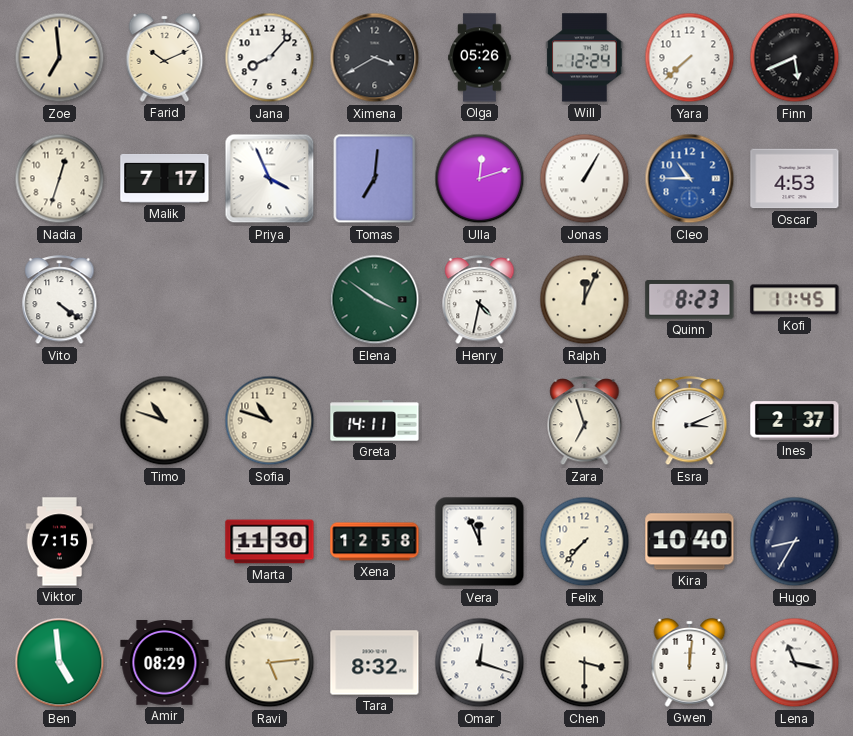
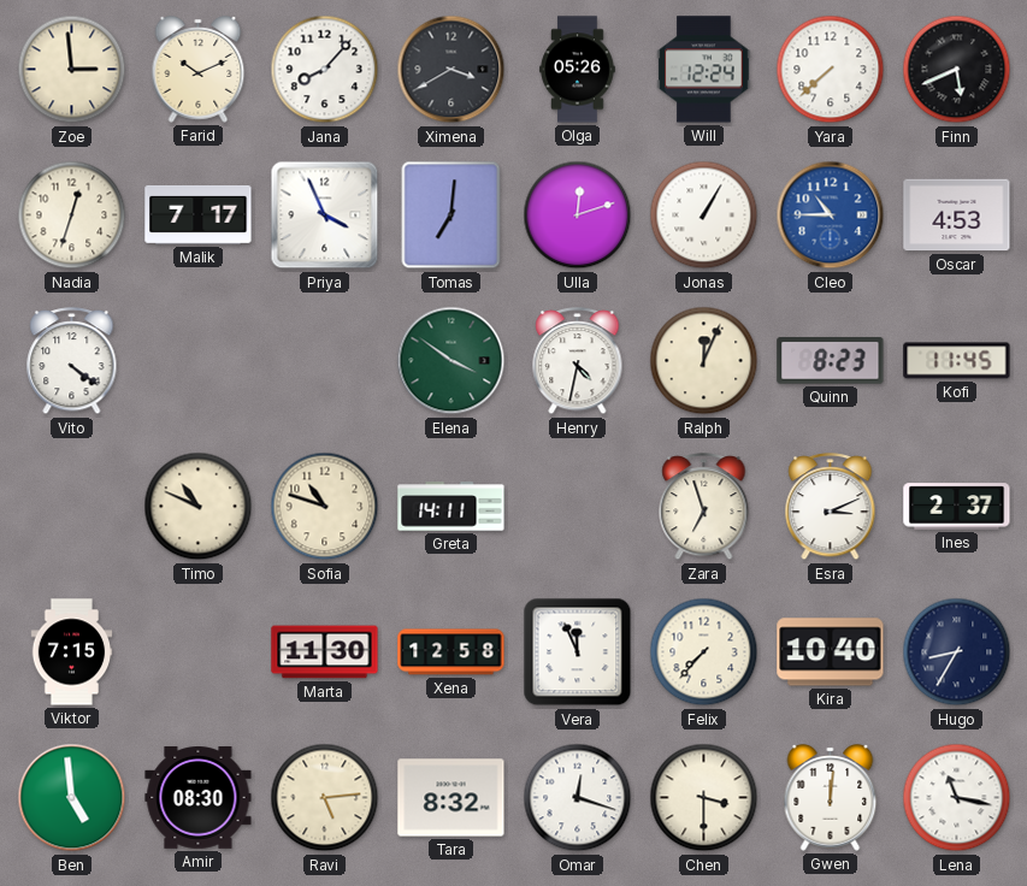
Zoe: 6:59 -> 2:59 (72, 70)
Timo: 10:48 -> 10:49 (199, 507)
Amir: 08:29 -> 08:30 (199, 798)
